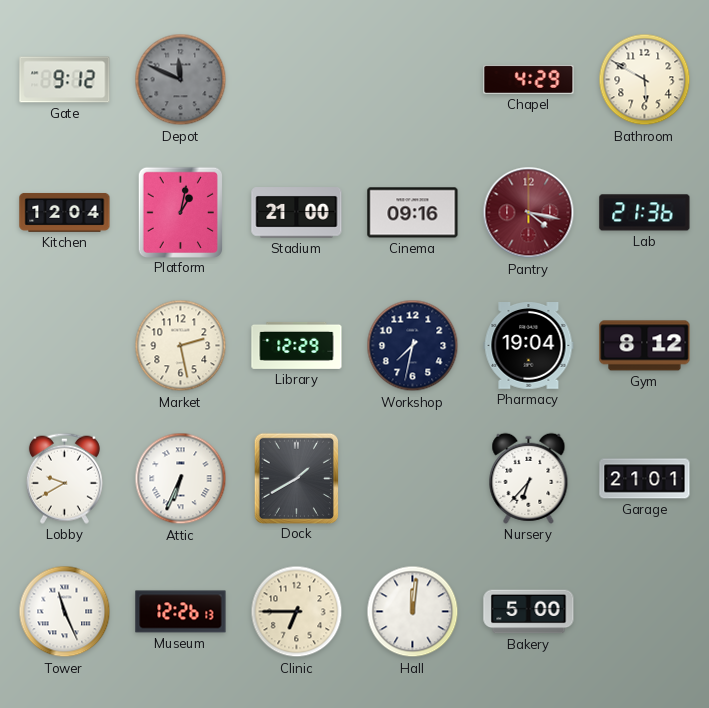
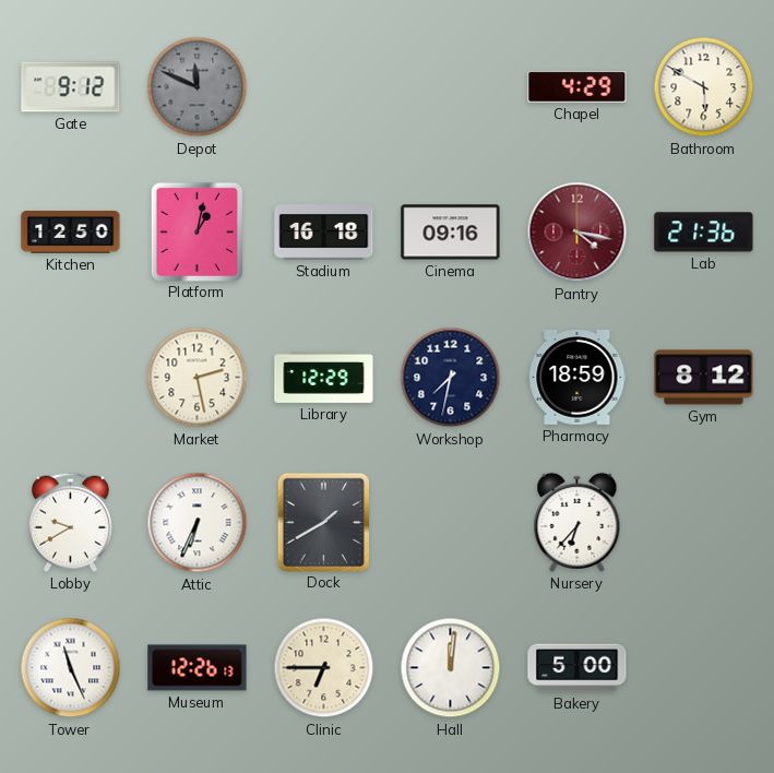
Kitchen: 12:04 -> 12:50 (71, 231)
Stadium: 21:00 -> 16:18 (324, 233)
Pharmacy: 19:04 -> 18:59 (577, 378)
Garage: 21:01 -> none (645, 479)
